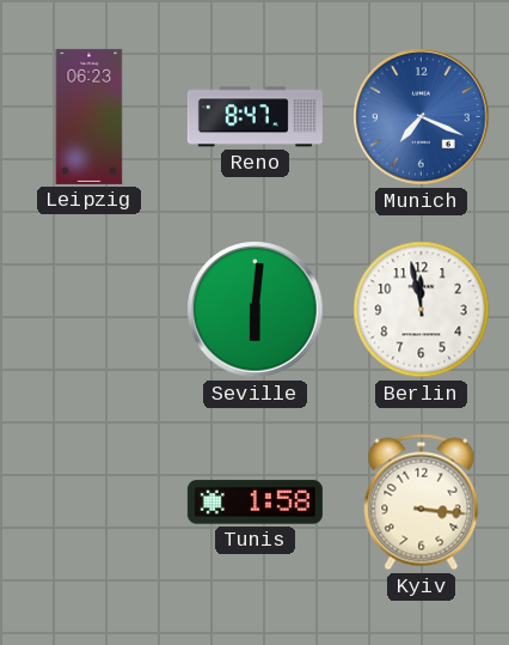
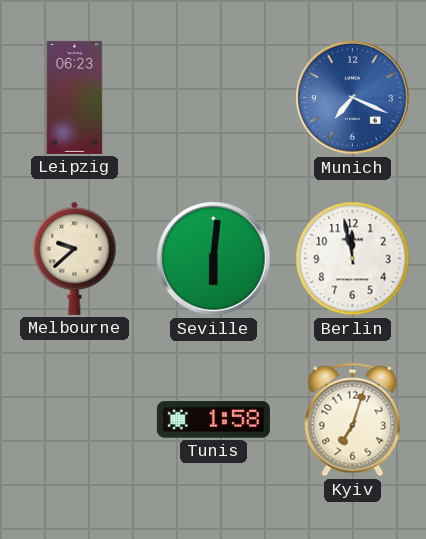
Reno: 8:47 -> none (254, 117)
Melbourne: none -> 9:38 (75, 258)
Kyiv: 3:16 -> 7:03 (353, 420)
